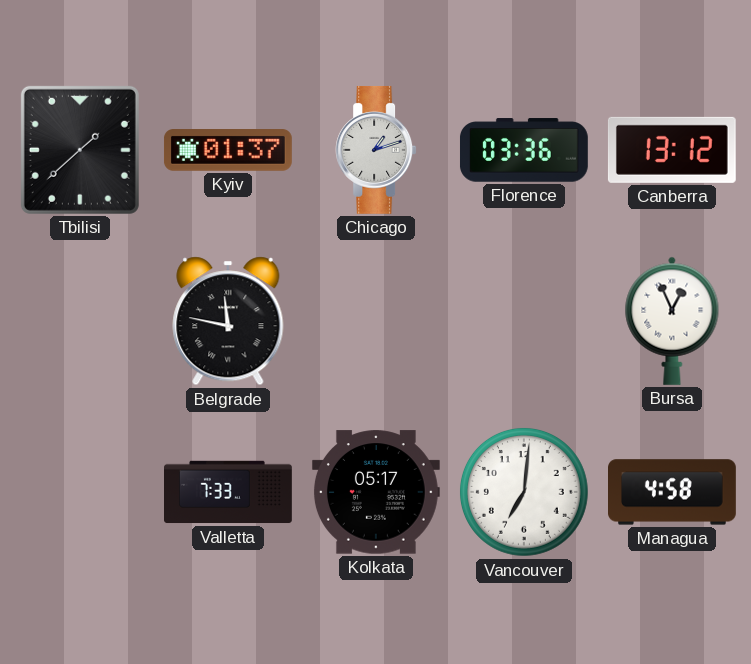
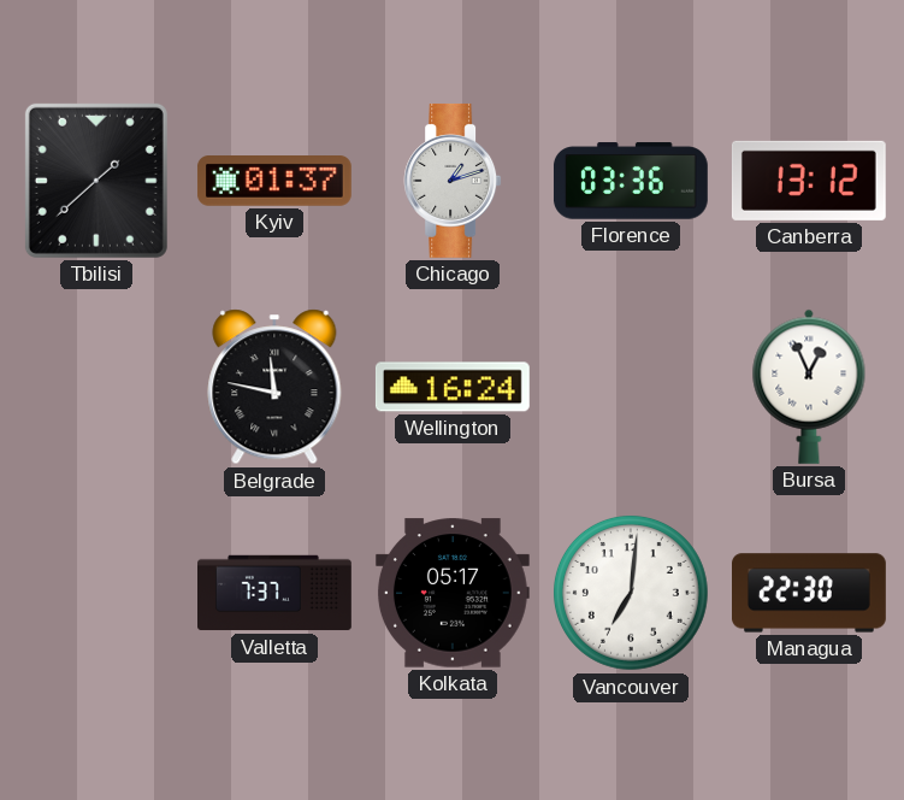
Wellington: none -> 16:24 (453, 387)
Valletta: 7:33 -> 7:37 (276, 593)
Managua: 4:58 -> 22:30 (810, 593)
